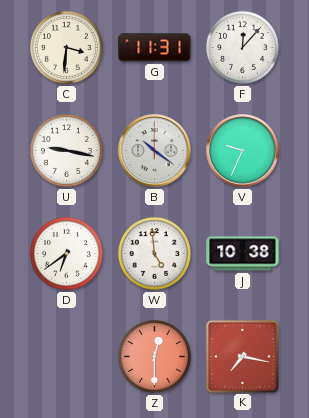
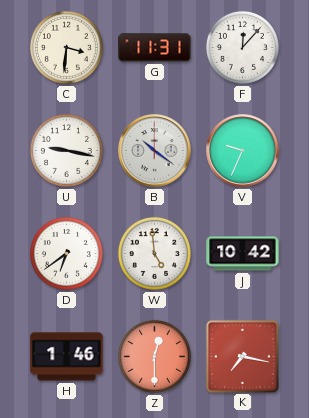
J: 10:38 -> 10:42 (243, 254)
H: none -> 1:46 (67, 357)
